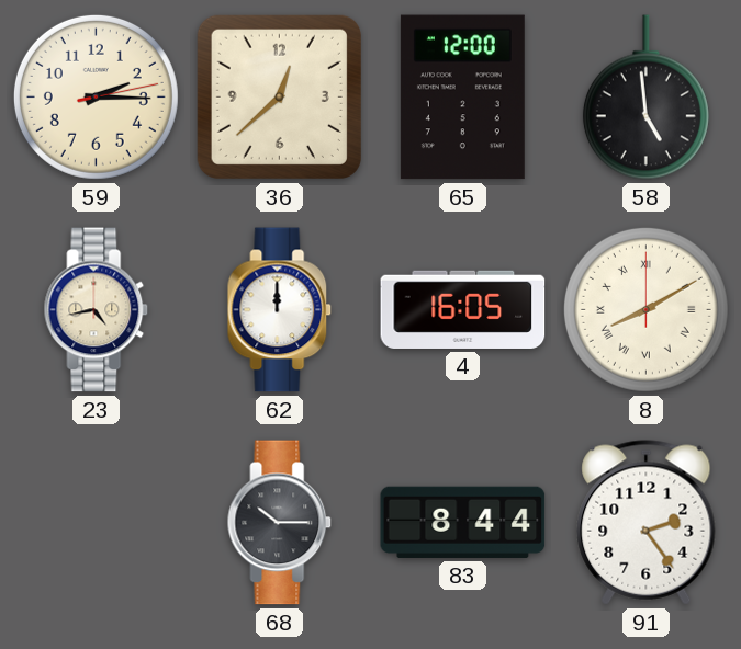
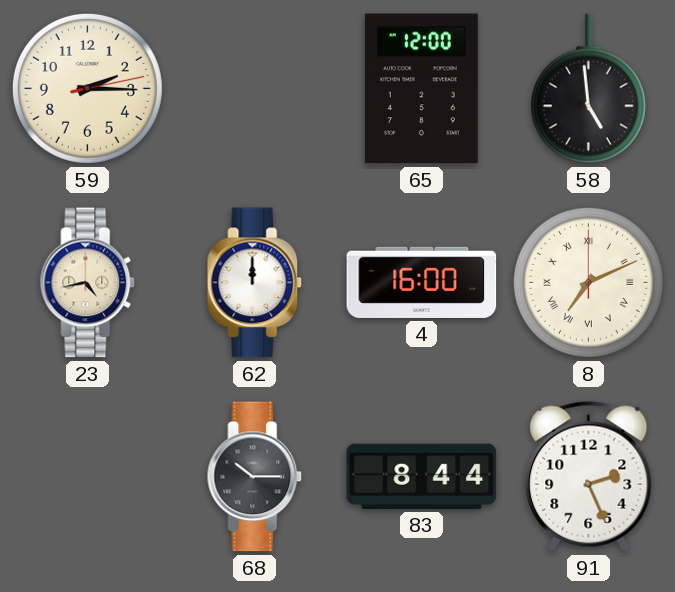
36: 12:38 -> none (279, 96)
4: 16:05 -> 16:00 (422, 282)
8: 8:10 -> 7:11 (588, 282)
91: 2:24 -> 2:26 (589, 477)
